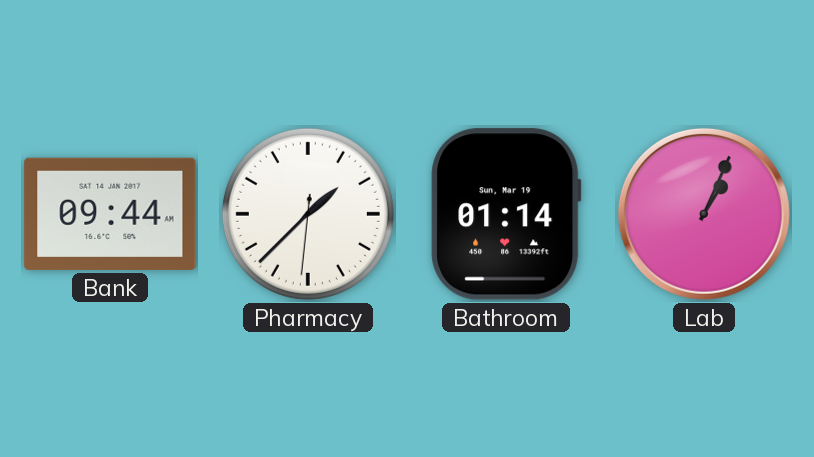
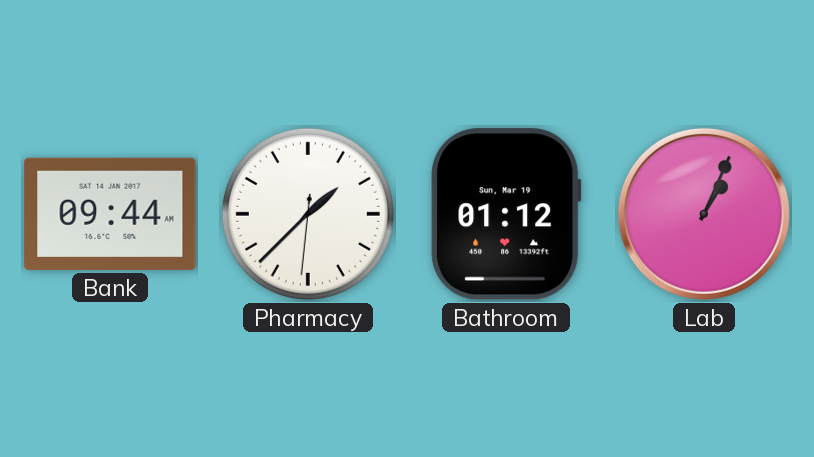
Bathroom: 01:14 -> 01:12 (506, 214)
